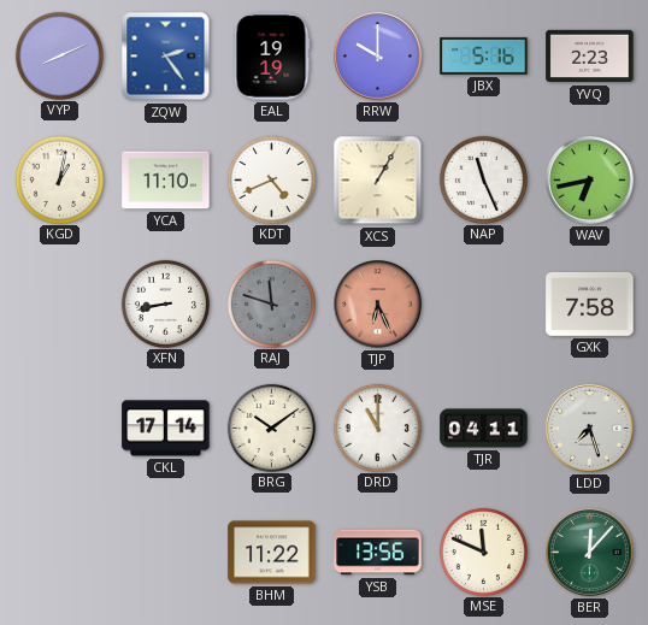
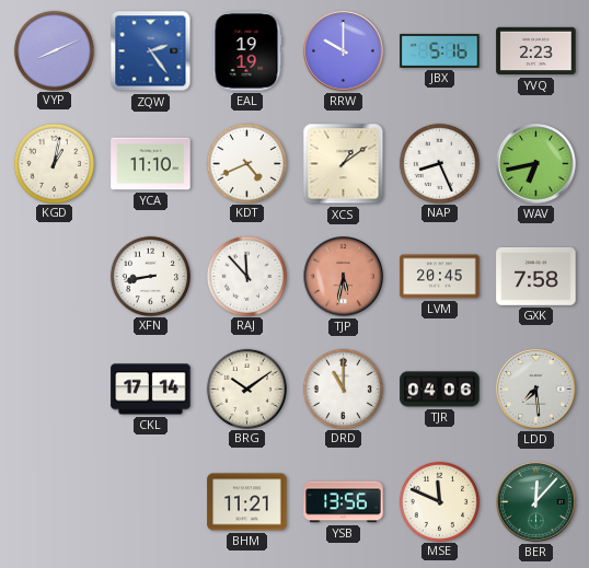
XCS: 1:05 -> 1:09 (344, 164)
NAP: 11:26 -> 8:26 (439, 163)
RAJ: 11:48 -> 11:53 (246, 276)
RAJ dial: grey -> white (246, 276)
TJP: 6:26 -> 5:32 (344, 277)
LVM: none -> 20:45 (440, 277)
TJR: 04:11 -> 04:06 (440, 390)
LDD: 7:27 -> 7:29 (536, 390)
BHM: 11:22 -> 11:21 (247, 502)
